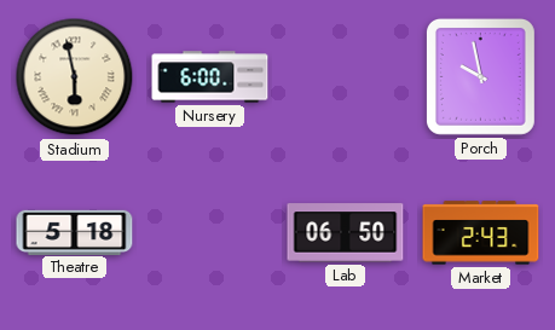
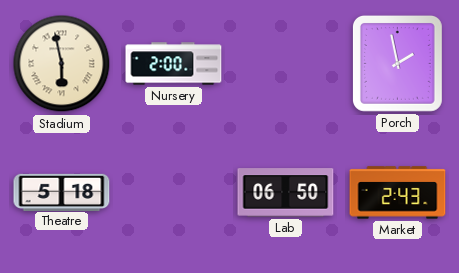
Nursery: 6:00 -> 2:00 (174, 64)
Porch: 9:58 -> 1:58 (397, 63)
